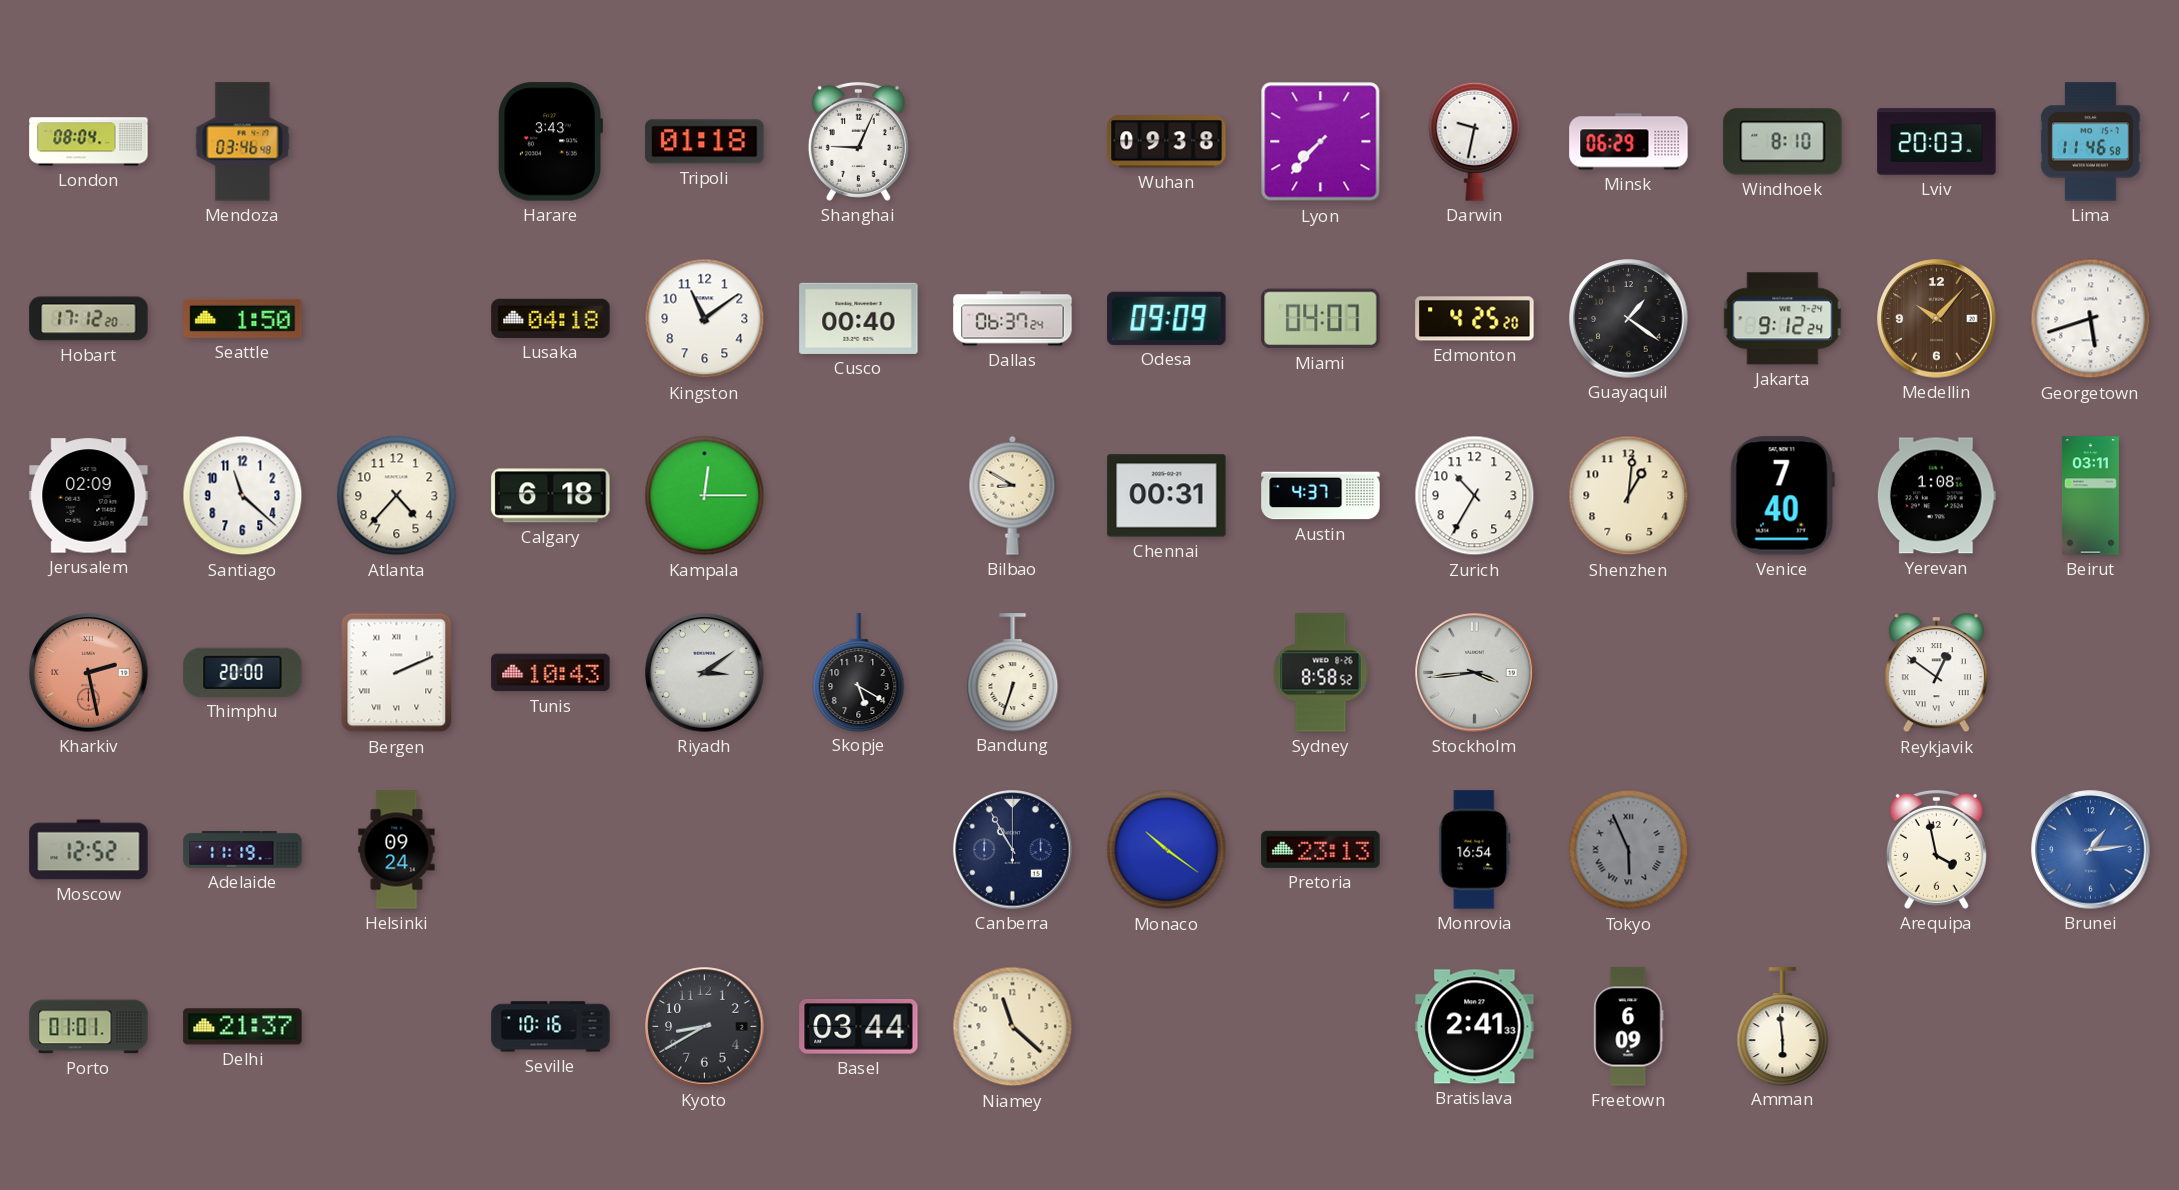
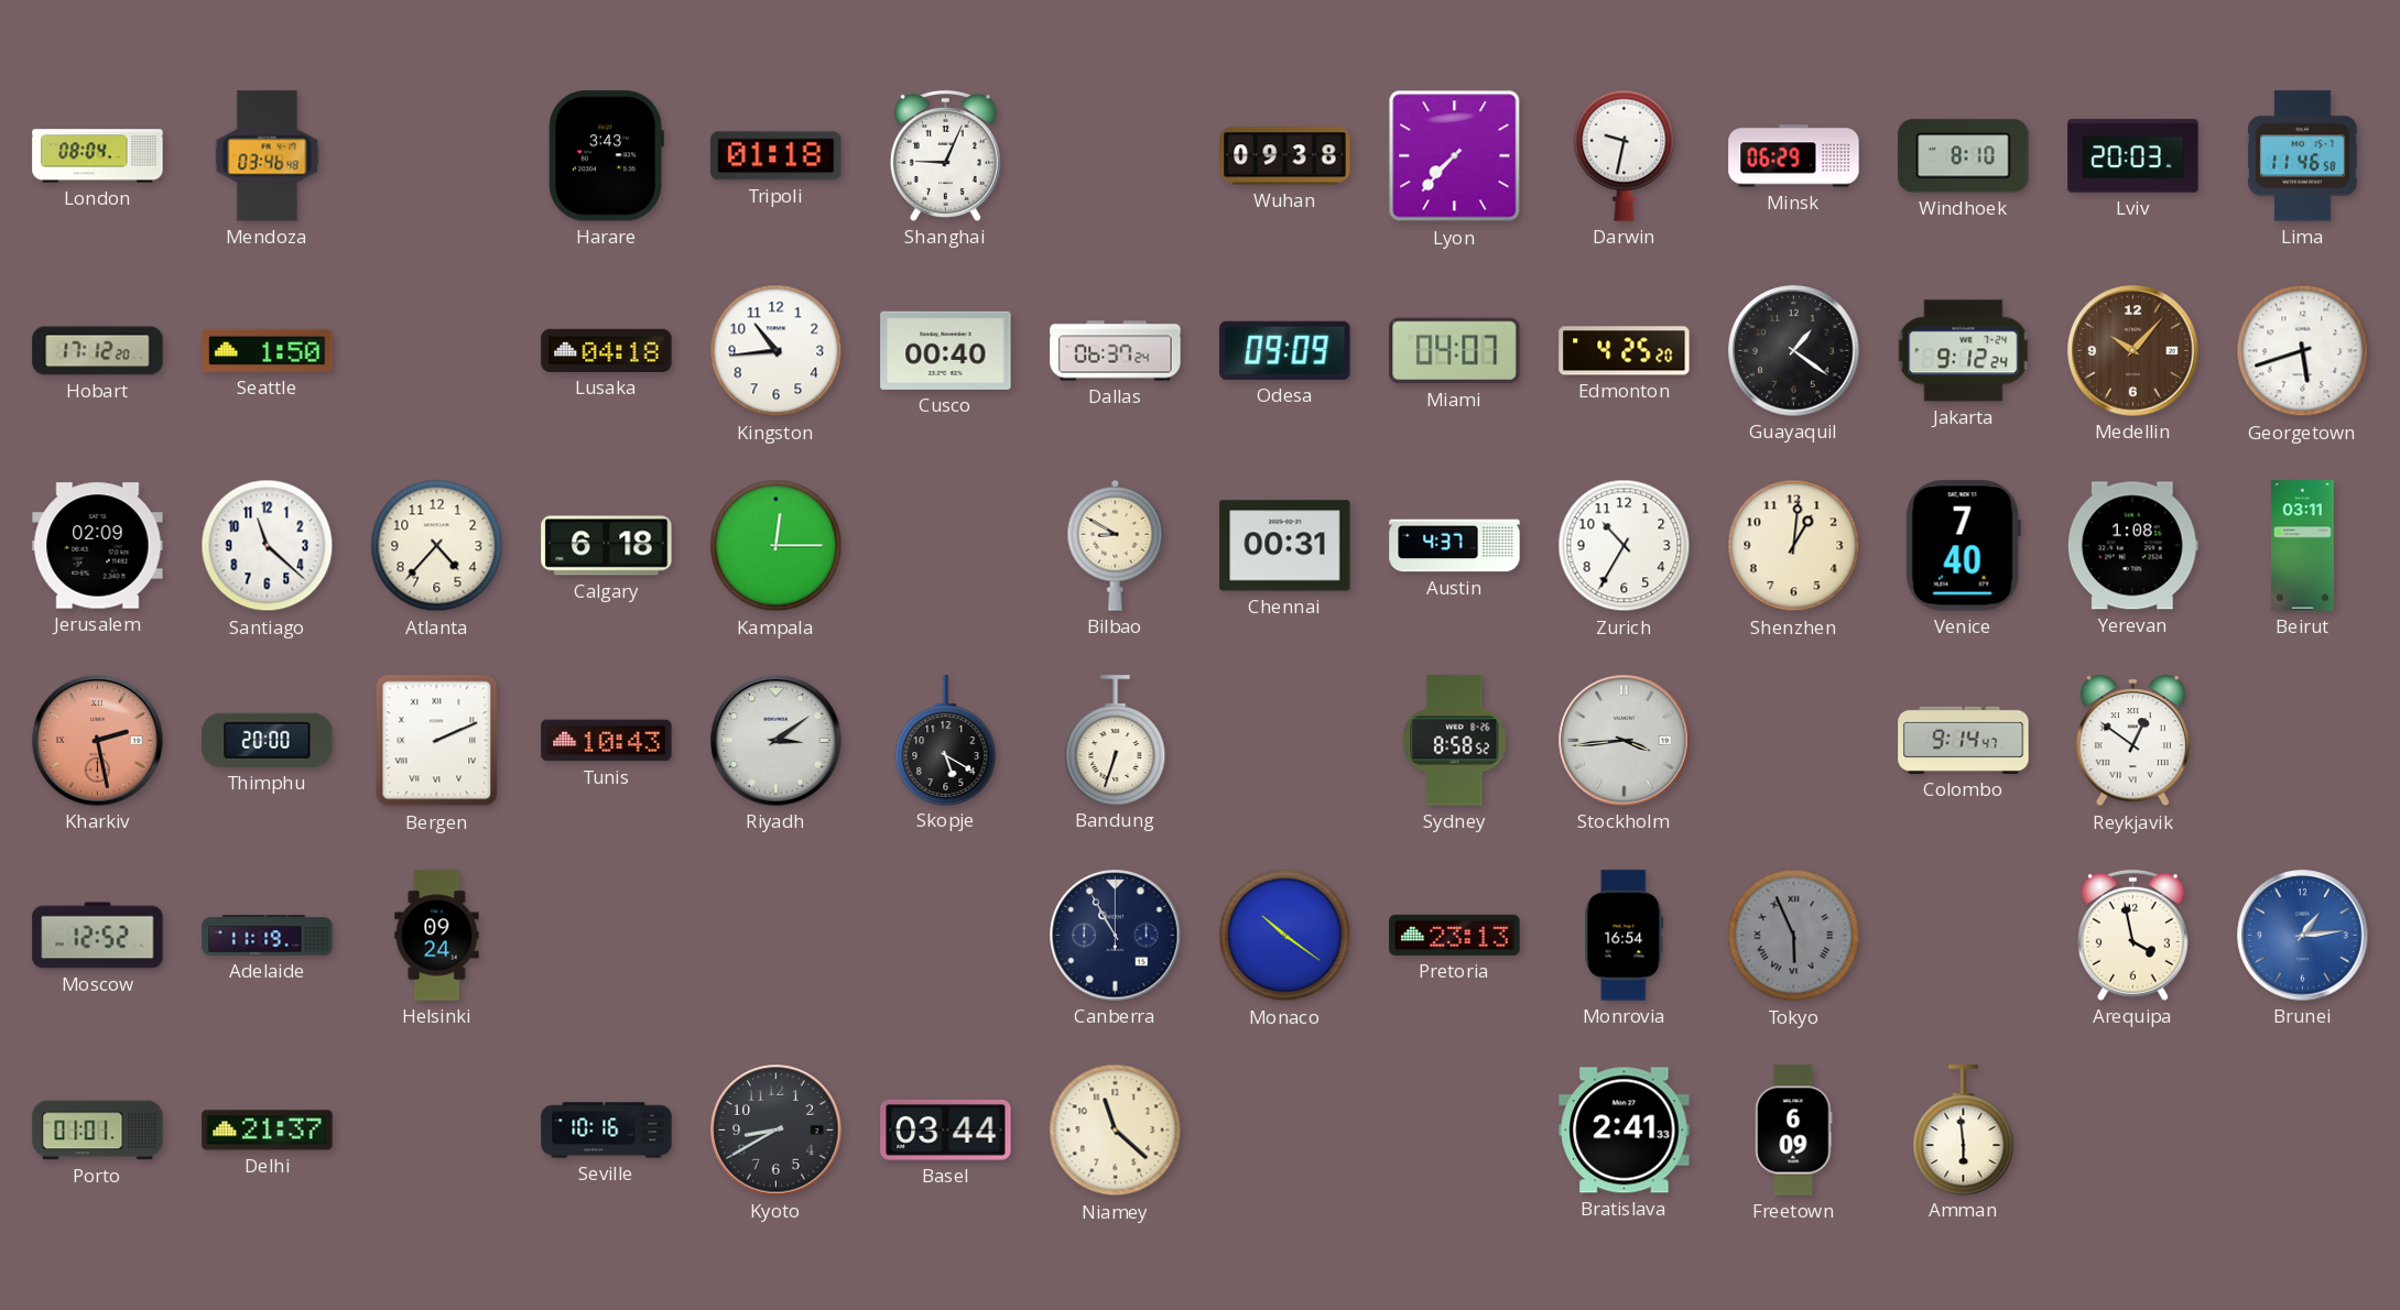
Kingston: 11:09 -> 10:44 (777, 351)
Colombo: none -> 9:14 (1964, 740)
